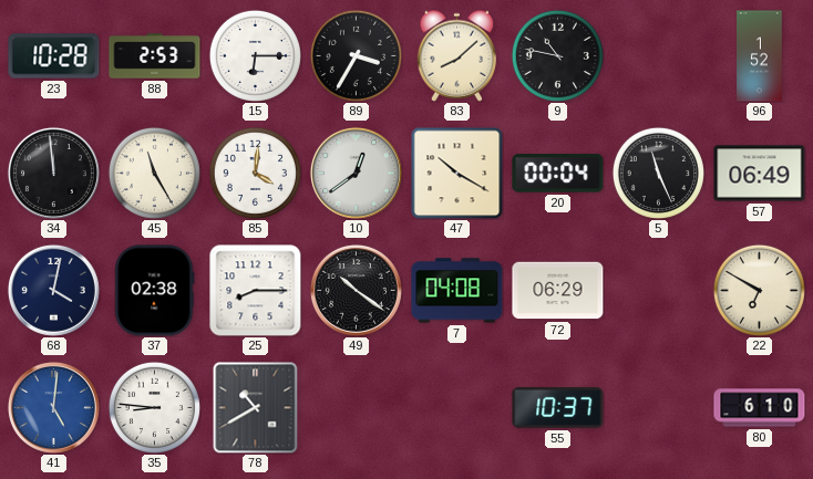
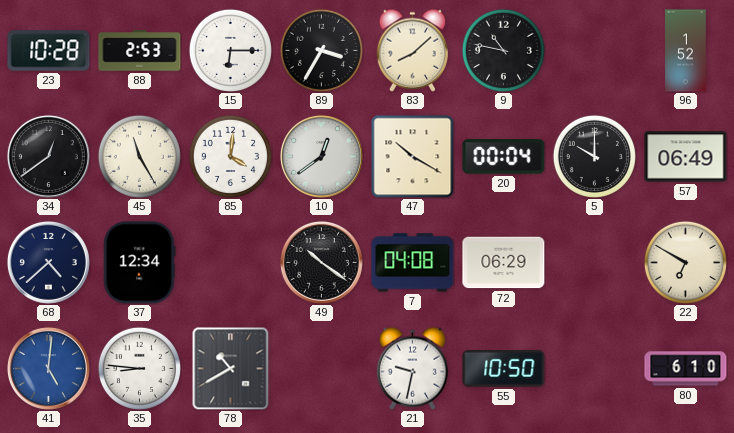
34: 11:59 -> 12:39 (48, 156)
5: 11:26 -> 10:00 (594, 156)
68: 4:02 -> 4:38 (48, 262)
37: 02:38 -> 12:34 (140, 263)
25: 8:15 -> none (256, 291)
21: none -> 9:32 (413, 368)
55: 10:37 -> 10:50 (504, 368)
